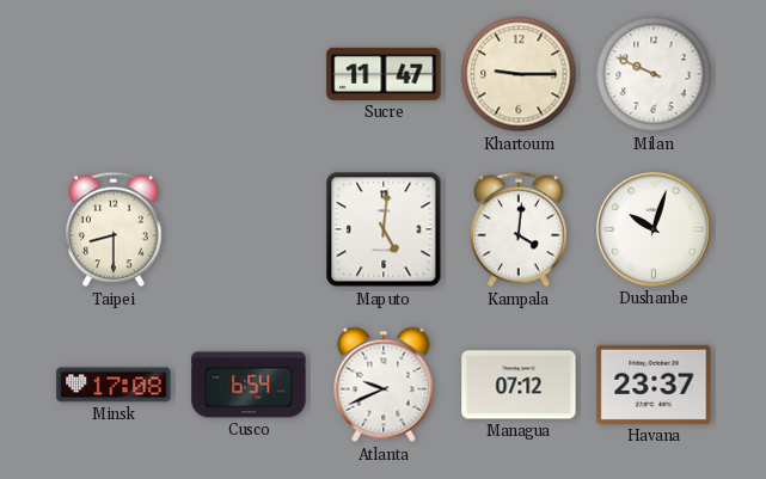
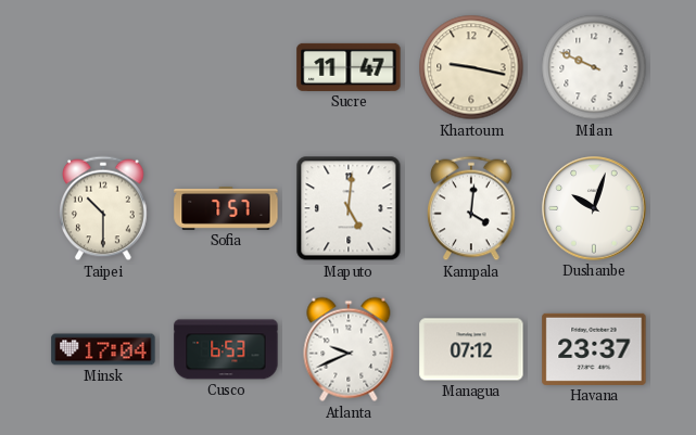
Khartoum: 9:15 -> 9:17 (471, 67)
Taipei: 8:30 -> 10:30 (103, 208)
Sofia: none -> 7:57 (226, 208)
Minsk: 17:08 -> 17:04 (103, 349)
Cusco: 6:54 -> 6:53 (226, 349)
